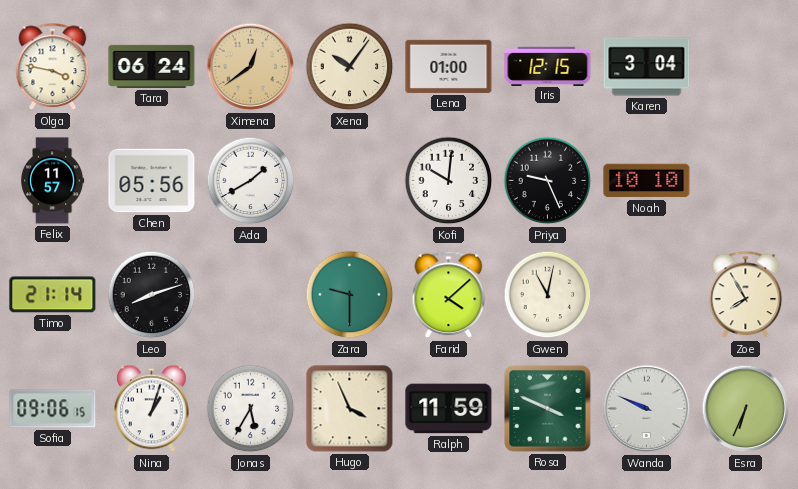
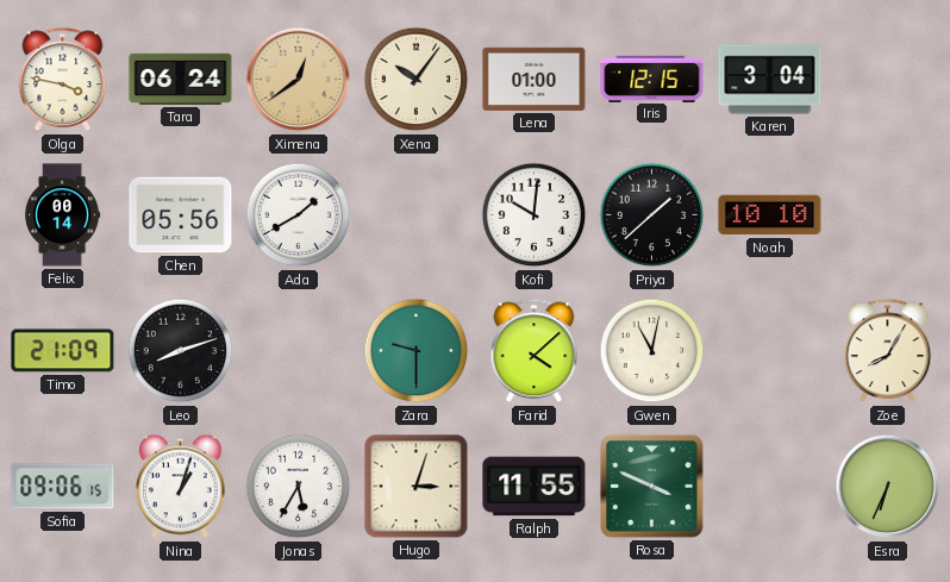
Felix: 11:57 -> 00:14 (63, 215)
Priya: 9:26 -> 1:38 (652, 215)
Timo: 21:14 -> 21:09 (63, 351)
Zoe: 7:55 -> 8:05 (888, 351)
Hugo: 3:56 -> 3:03 (417, 487)
Ralph: 11:59 -> 11:55 (535, 487)
Wanda: 9:49 -> none (647, 409)
